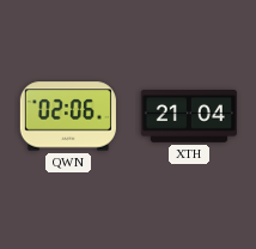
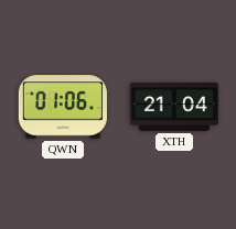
QWN: 02:06 -> 01:06 (63, 107)
